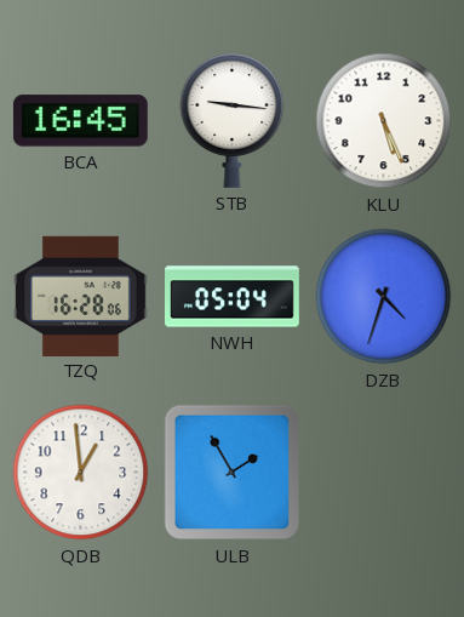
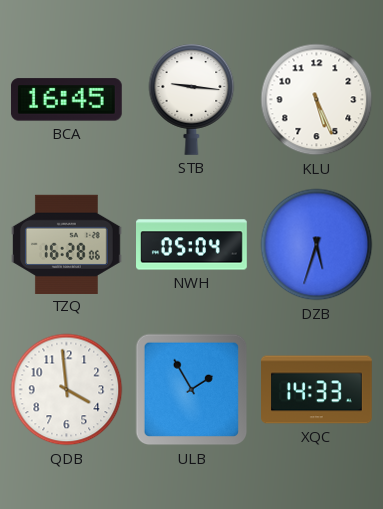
DZB: 4:33 -> 5:33 (317, 245)
QDB: 12:59 -> 3:59 (67, 390)
XQC: none -> 14:33 (317, 390)
